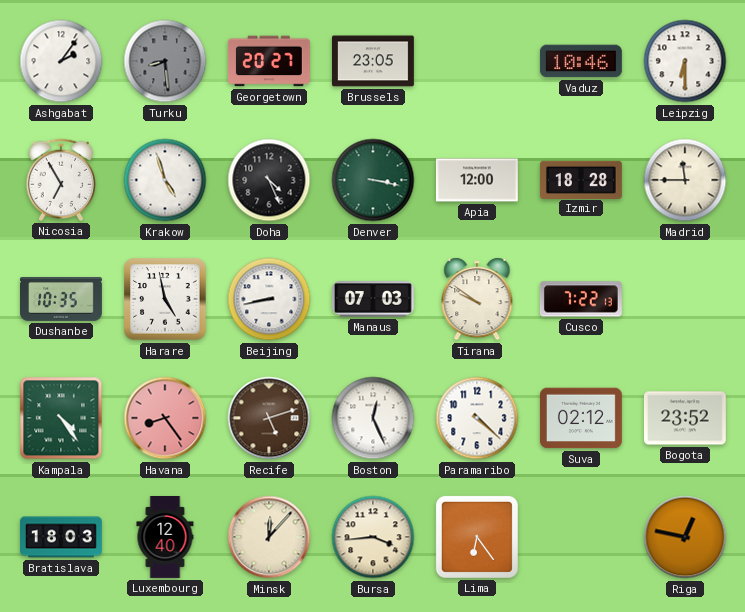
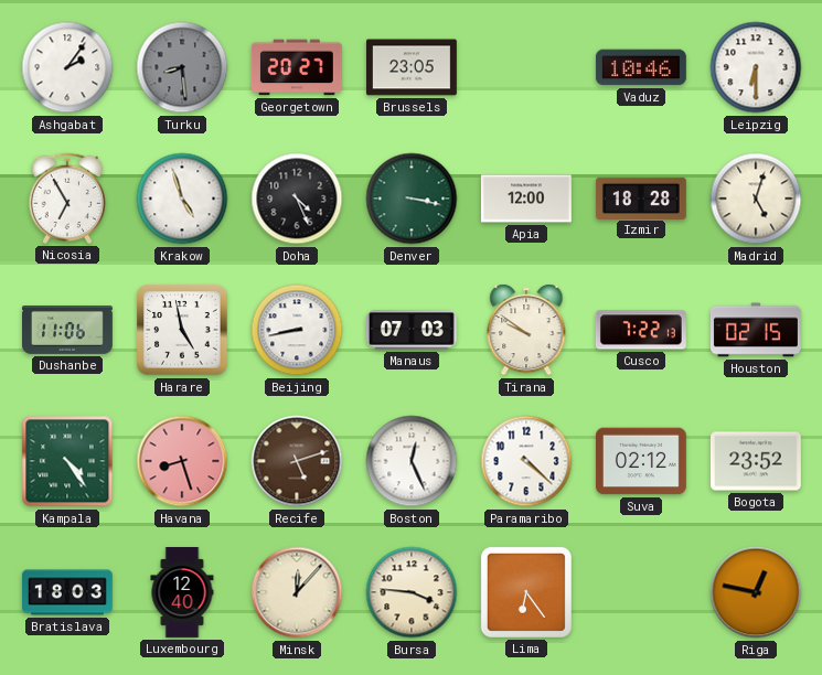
Madrid: 11:45 -> 5:03 (756, 199)
Dushanbe: 10:35 -> 11:06 (68, 331)
Houston: none -> 02:15 (756, 330)
Havana: 8:24 -> 8:27 (182, 461)
Bursa: 3:44 -> 3:46 (412, 592)
